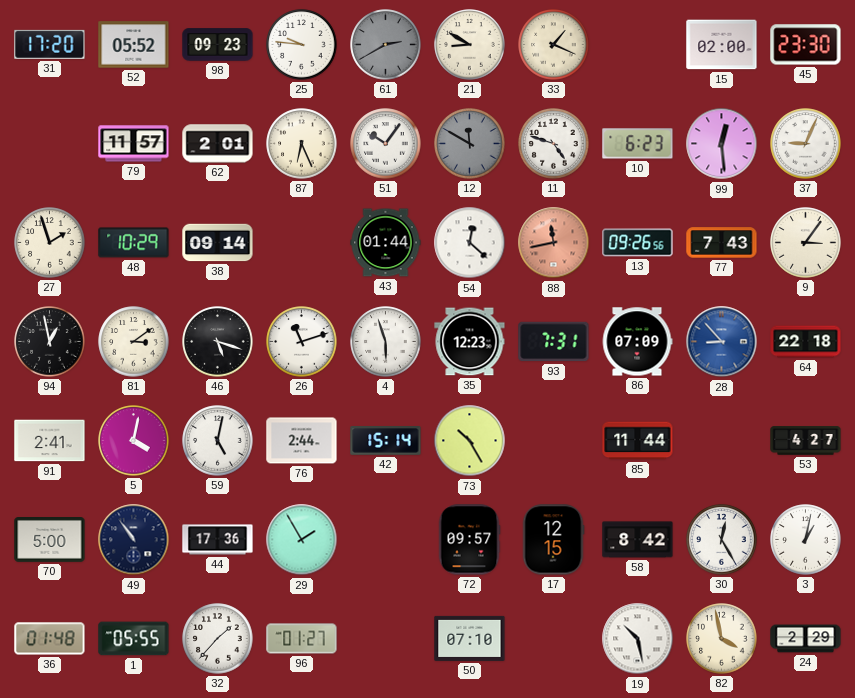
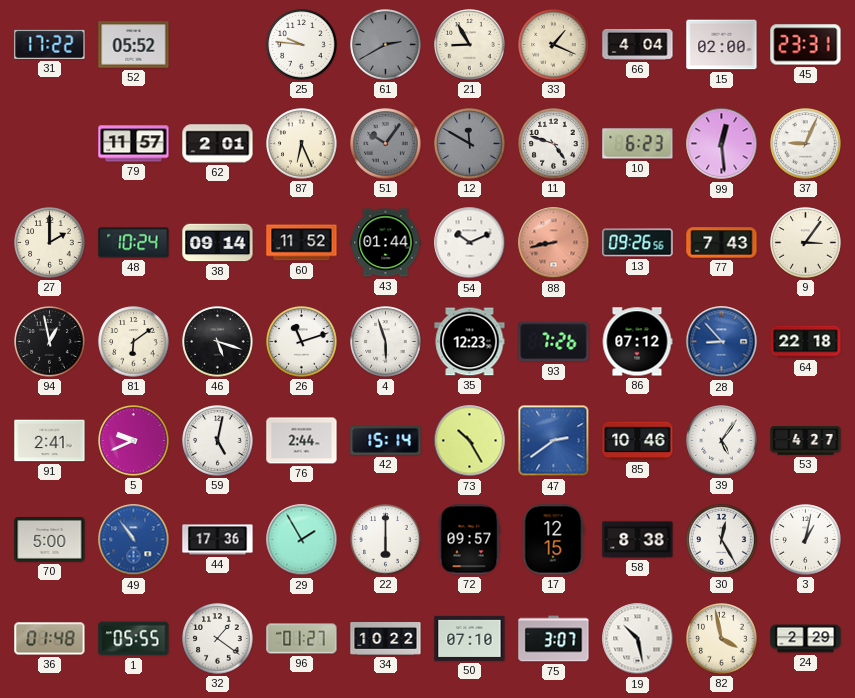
31: 17:20 -> 17:22 (50, 44)
98: 09:23 -> none (218, 45)
21: 8:50 -> 8:55 (470, 45)
66: none -> 4:04 (638, 44)
45: 23:30 -> 23:31 (806, 45)
51 dial: white -> grey (386, 144)
27: 1:57 -> 2:00 (50, 243)
48: 10:29 -> 10:24 (134, 243)
60: none -> 11:52 (302, 243)
54: 12:22 -> 10:11 (470, 243)
88: 11:43 -> 8:43 (554, 243)
81: 3:09 -> 6:09 (134, 342)
93: 7:31 -> 7:26 (554, 342)
86: 07:09 -> 07:12 (637, 342)
5: 4:02 -> 9:41 (134, 441)
47: none -> 2:39 (554, 441)
85: 11:44 -> 10:46 (638, 441)
39: none -> 5:06 (722, 441)
49 dial: navy -> blue (134, 540)
22: none -> 6:00 (386, 540)
58: 8:42 -> 8:38 (638, 540)
32: 1:37 -> 1:21 (218, 639)
34: none -> 10:22 (386, 639)
75: none -> 3:07 (554, 639)
